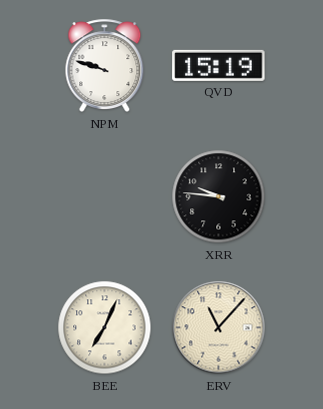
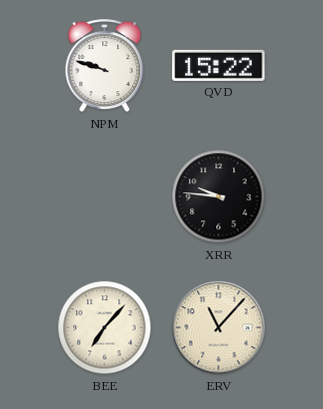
QVD: 15:19 -> 15:22 (219, 65)
BEE: 7:04 -> 7:07 (105, 328)
